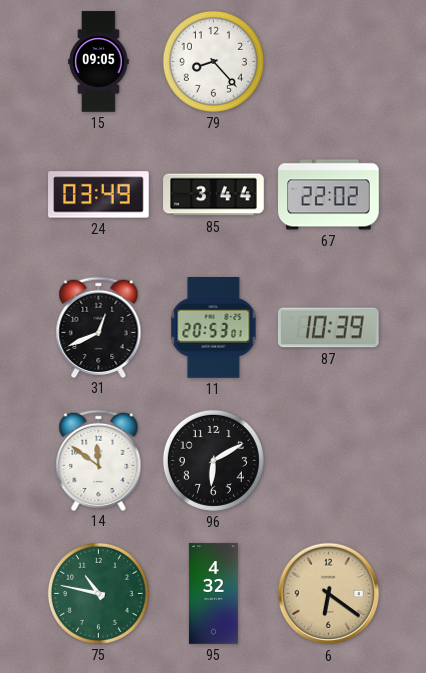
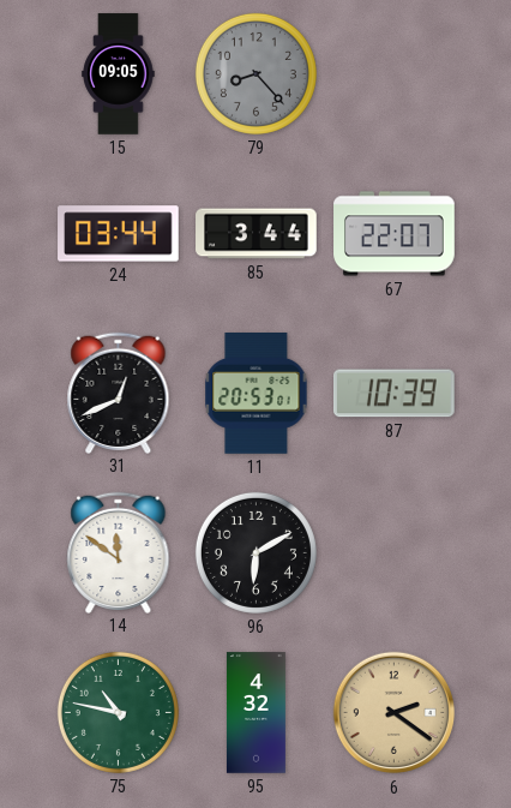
79 dial: white -> grey (256, 73)
24: 03:49 -> 03:44 (119, 234)
67: 22:02 -> 22:07 (395, 234)
6: 6:21 -> 2:21 (395, 713)
